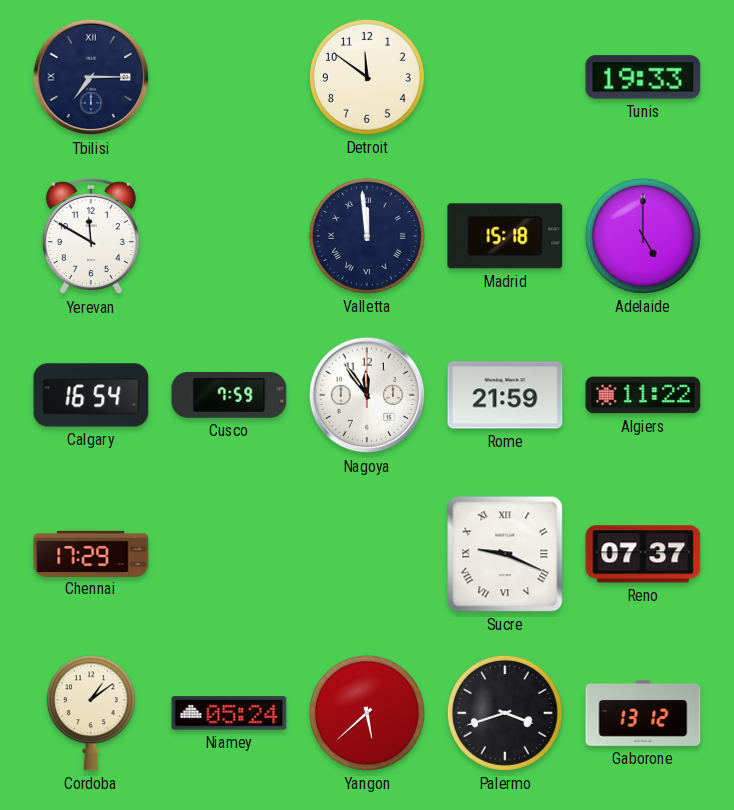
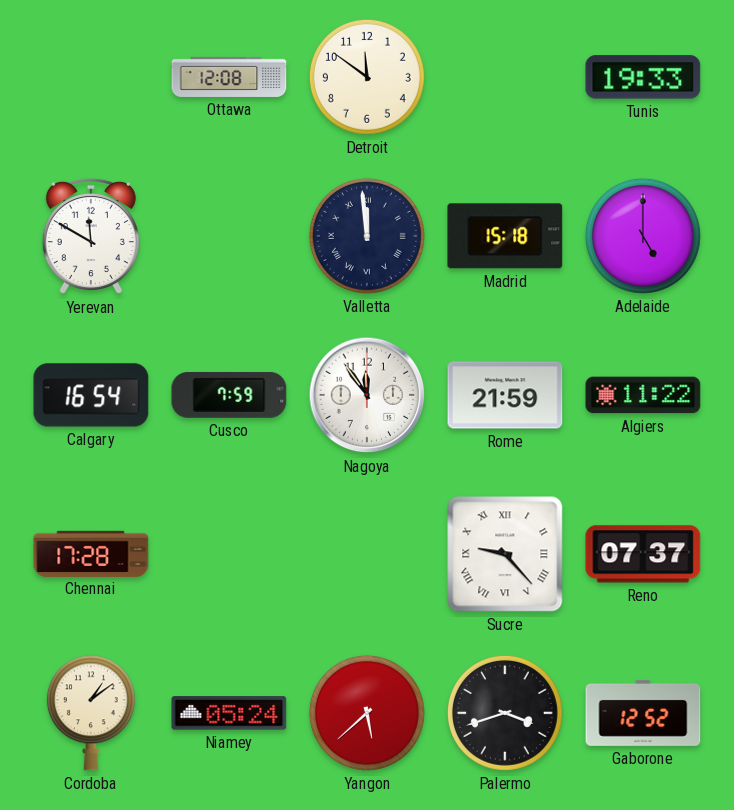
Tbilisi: 7:15 -> none (91, 77)
Ottawa: none -> 12:08 (229, 77)
Chennai: 17:29 -> 17:28 (91, 553)
Sucre: 9:19 -> 9:23 (505, 554)
Gaborone: 13:12 -> 12:52 (643, 713)
